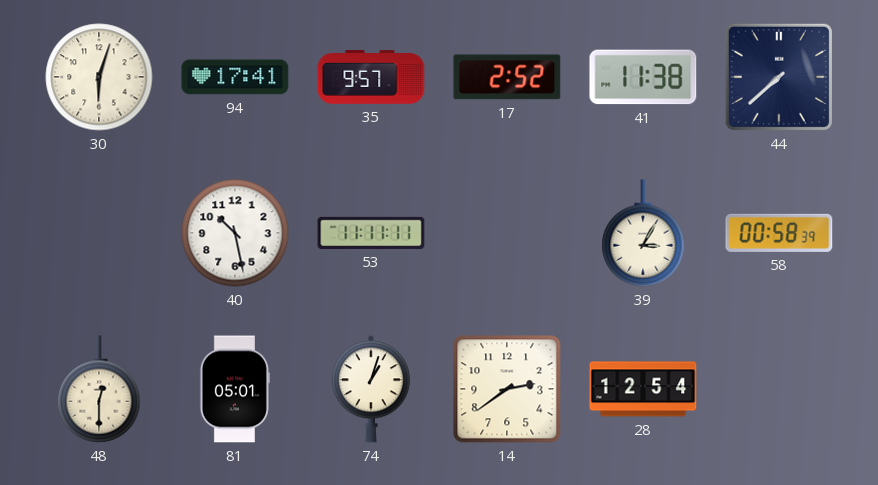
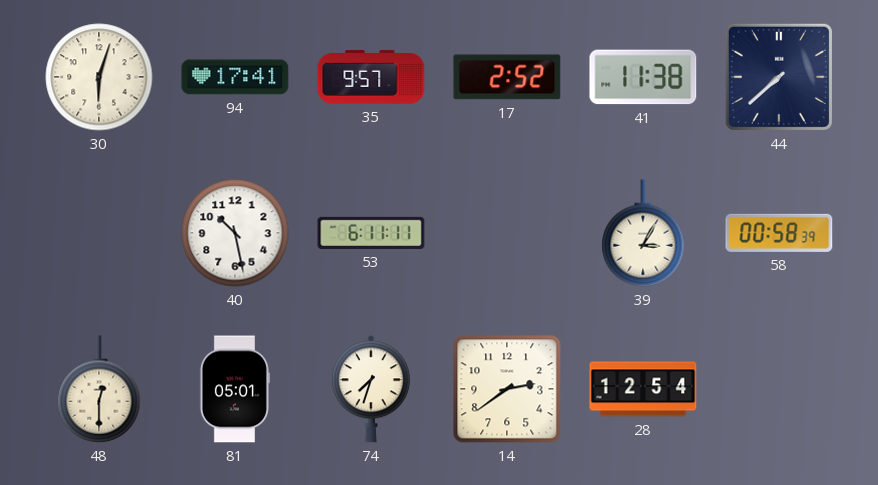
53: 11:11 -> 6:11 (371, 233)
74: 1:03 -> 7:33 (371, 389)
